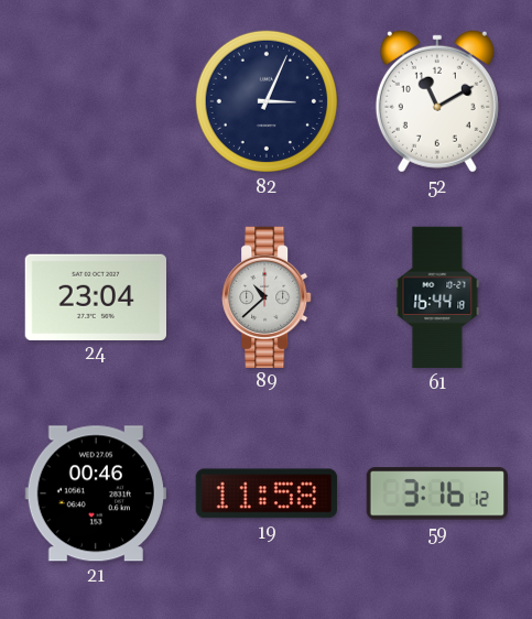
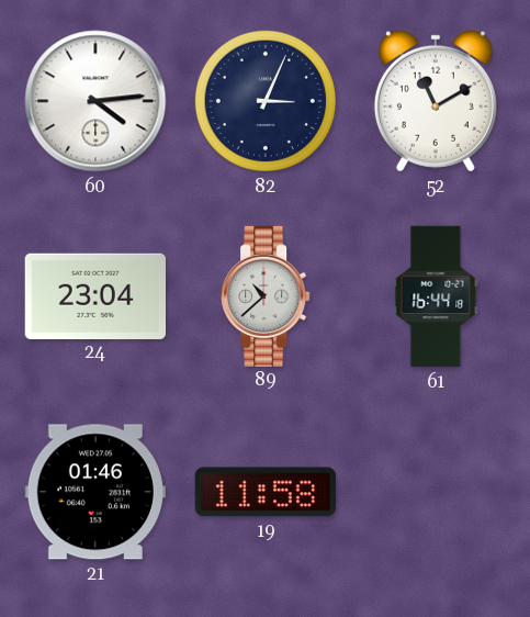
60: none -> 4:14 (95, 101)
21: 00:46 -> 01:46 (95, 492)
59: 3:16 -> none (437, 493)
